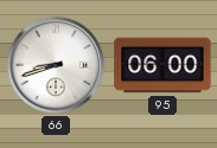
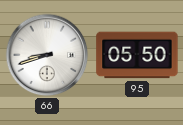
95: 06:00 -> 05:50 (137, 55)
